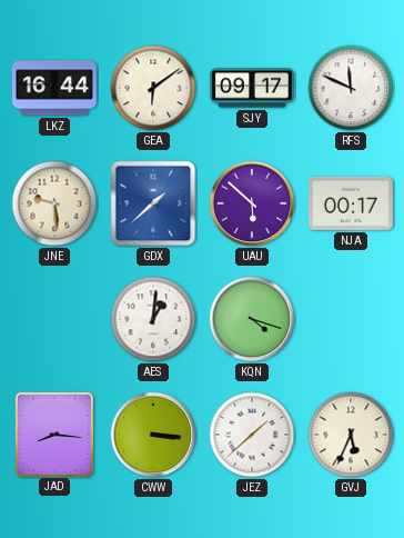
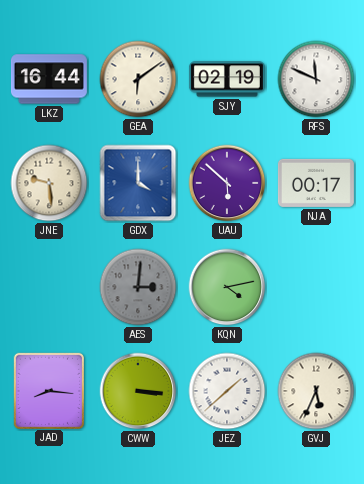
SJY: 09:17 -> 02:19 (227, 79)
GDX: 1:38 -> 4:00 (138, 183)
AES: 1:01 -> 3:01 (138, 287)
AES dial: white -> grey (138, 287)
KQN: 4:18 -> 4:13 (227, 287)
